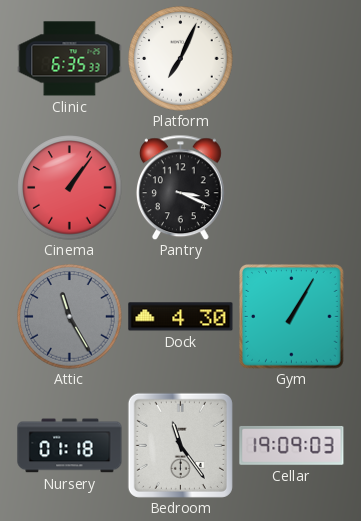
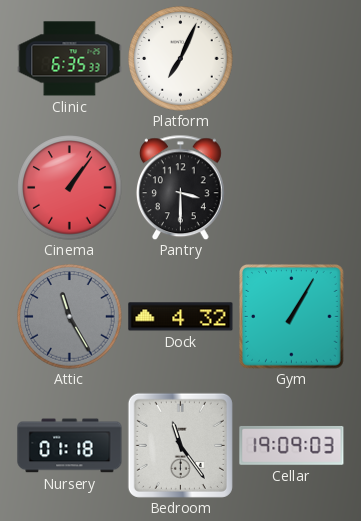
Pantry: 3:19 -> 3:30 (180, 187)
Dock: 4:30 -> 4:32 (181, 317)
